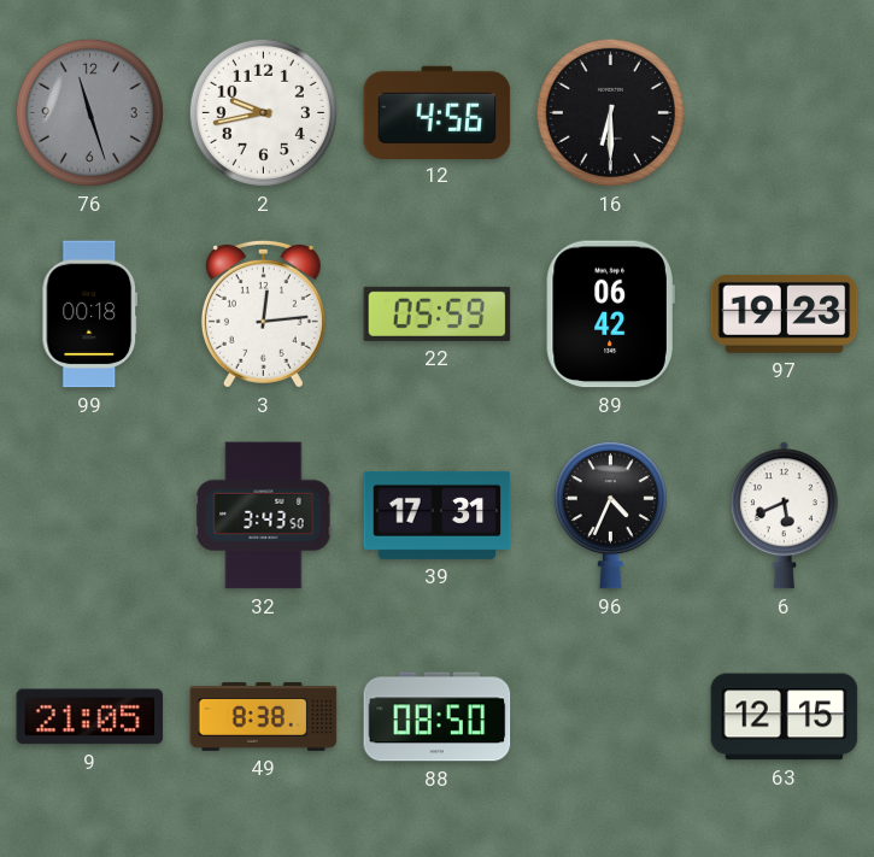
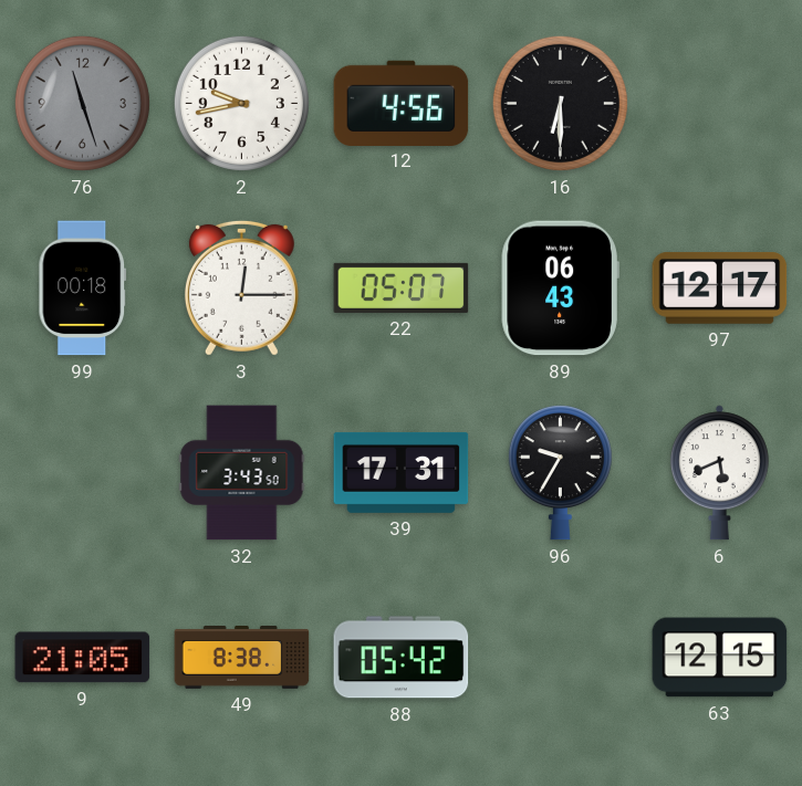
3: 12:14 -> 12:15 (241, 287)
22: 05:59 -> 05:07 (402, 287)
89: 06:42 -> 06:43 (560, 289)
97: 19:23 -> 12:17 (720, 287)
96: 4:34 -> 9:35 (560, 473)
88: 08:50 -> 05:42 (402, 658)
